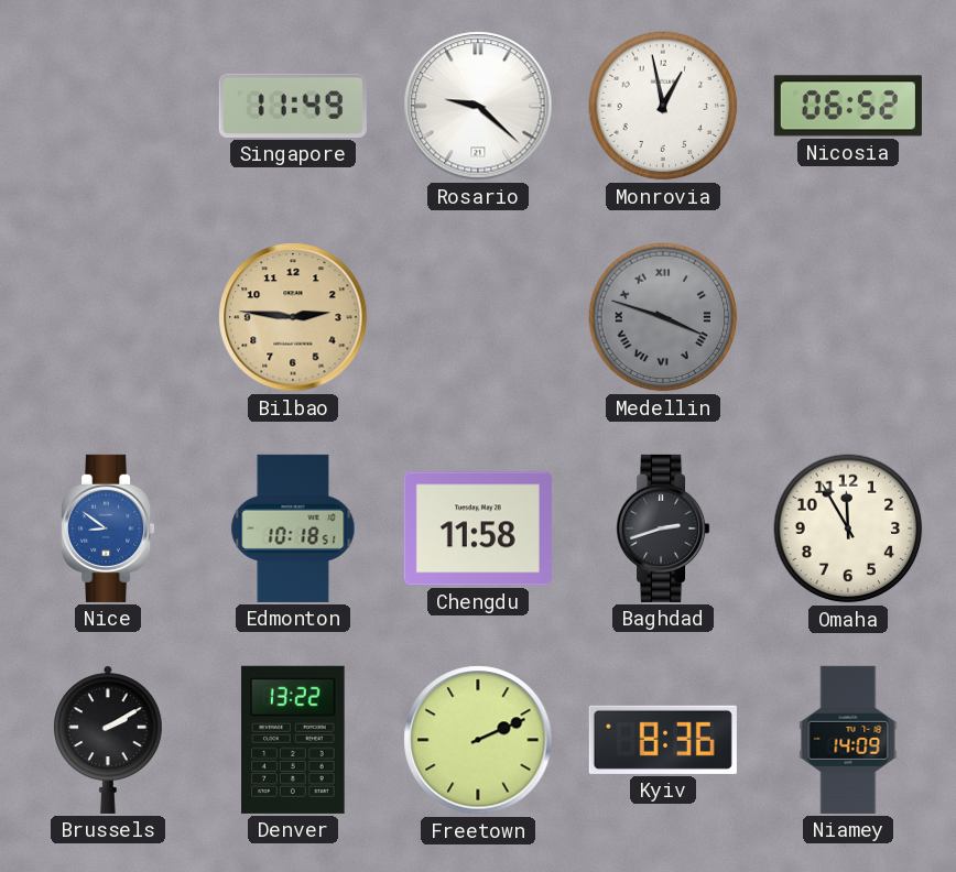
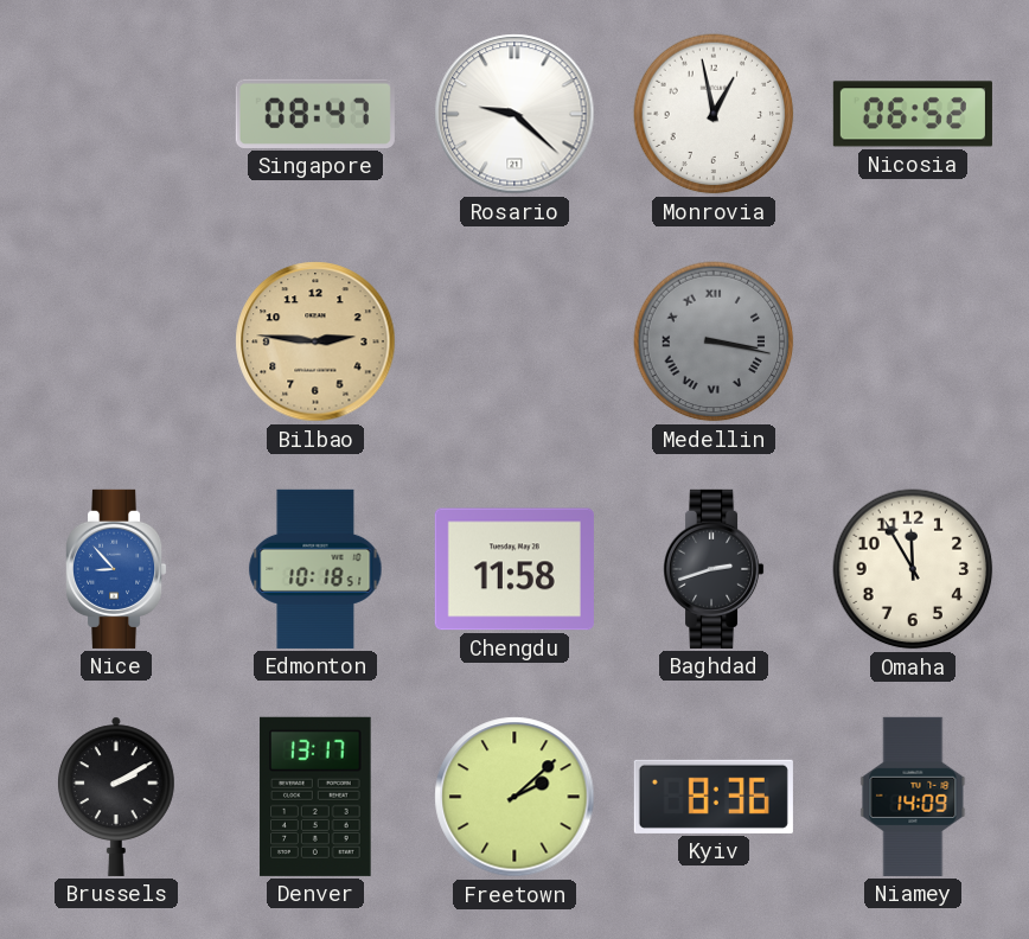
Singapore: 11:49 -> 08:47 (315, 114)
Medellin: 3:48 -> 3:17 (714, 341)
Nice: 8:51 -> 8:53 (117, 569)
Denver: 13:22 -> 13:17 (315, 797)
Freetown: 2:11 -> 2:08 (514, 797)
